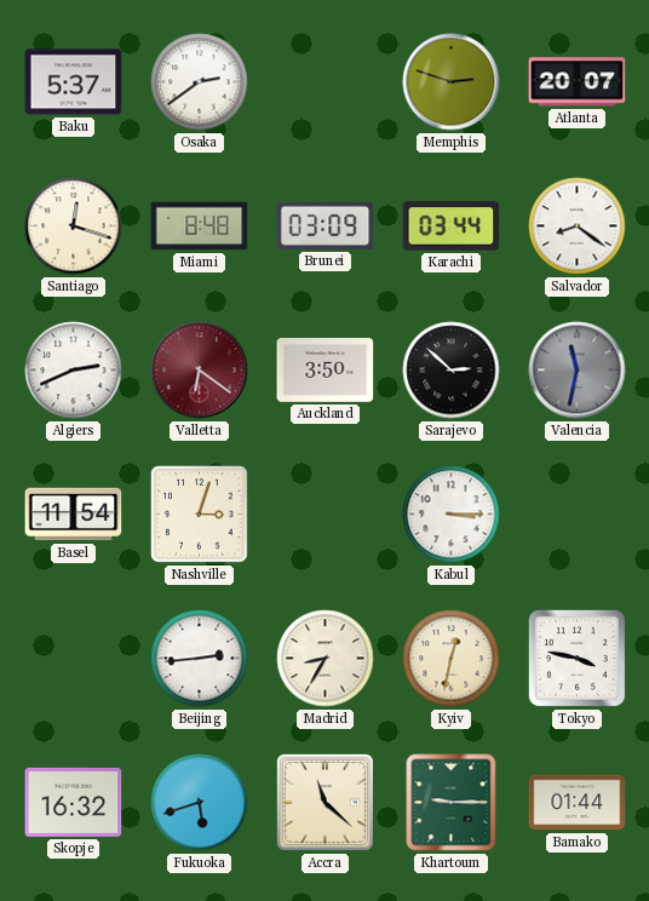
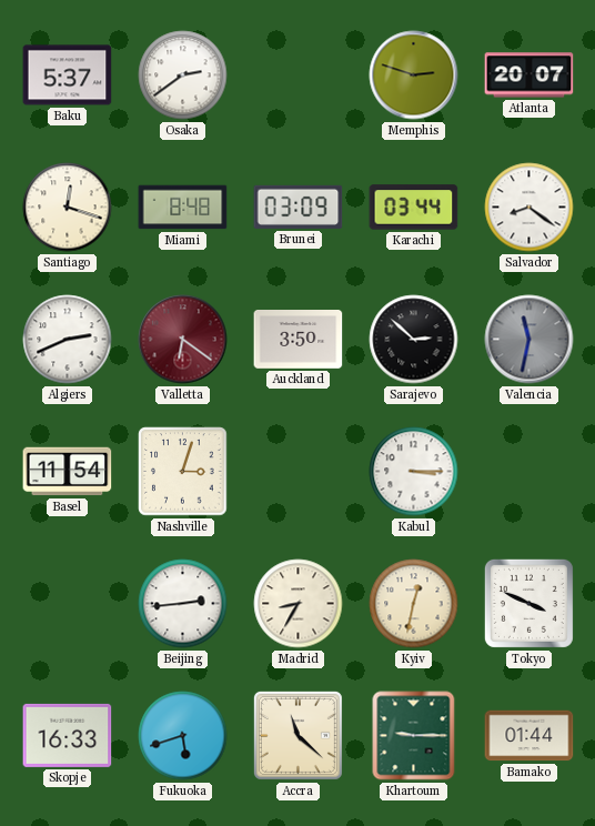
Tokyo: 3:47 -> 3:49 (528, 603)
Skopje: 16:32 -> 16:33 (68, 735)
